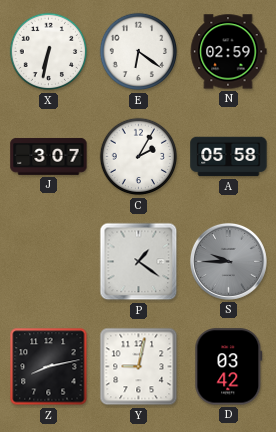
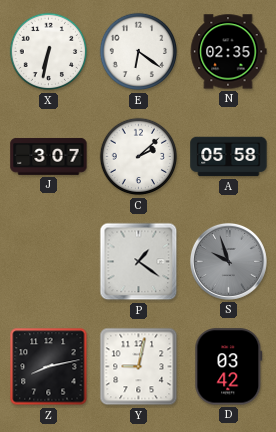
N: 02:59 -> 02:35 (228, 52)
C: 2:05 -> 2:08 (139, 157)
S: 9:45 -> 9:57 (228, 261)
